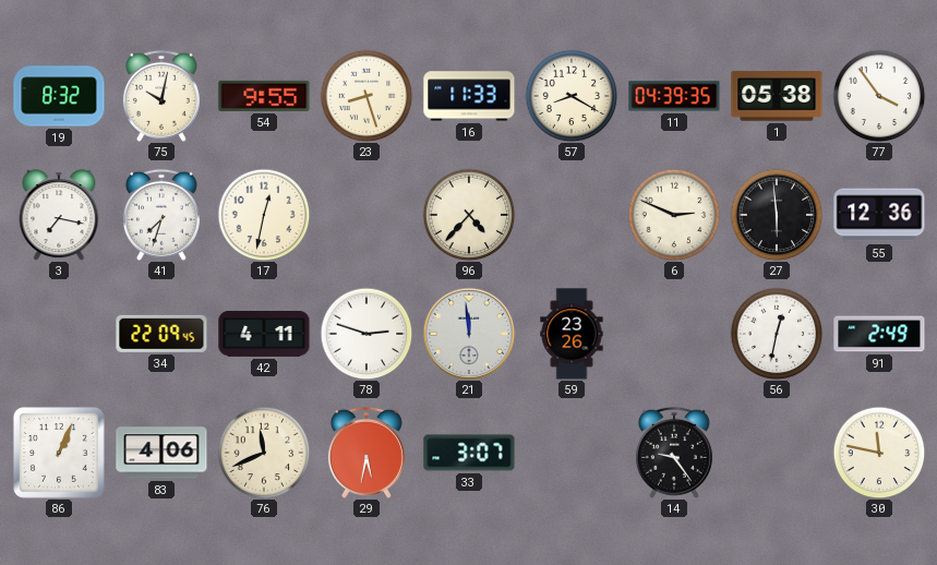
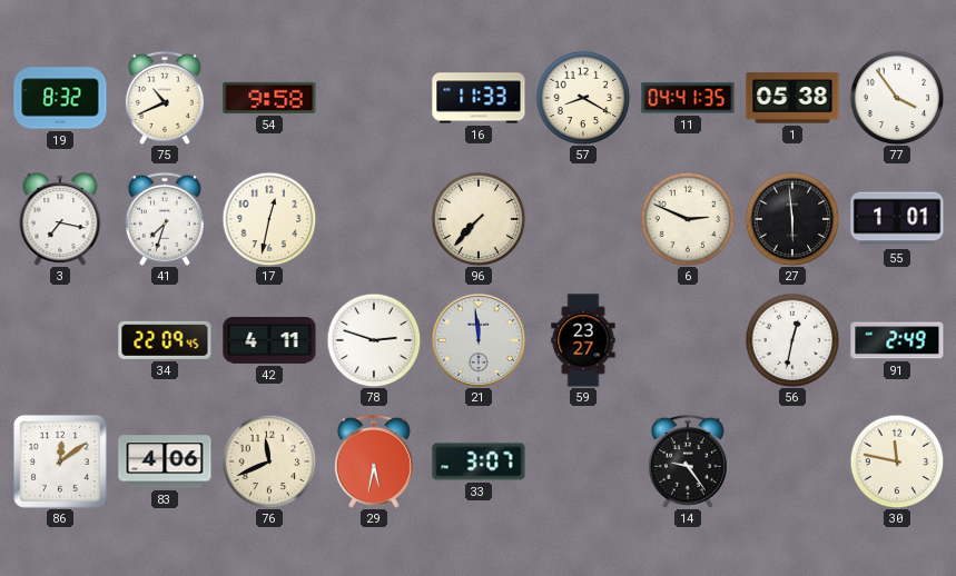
75: 10:02 -> 10:41 (165, 98)
54: 9:55 -> 9:58 (269, 98)
23: 8:27 -> none (367, 96)
11: 04:39 -> 04:41 (688, 98)
96: 4:37 -> 7:37 (479, 219)
55: 12:36 -> 1:01 (897, 219)
59: 23:26 -> 23:27 (583, 340)
86: 1:04 -> 12:09 (60, 461)
